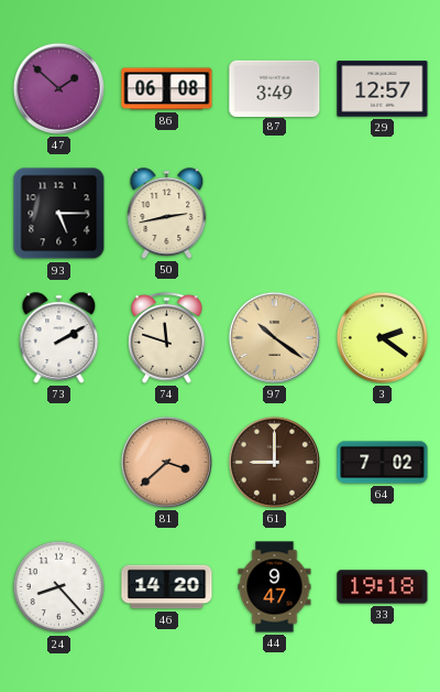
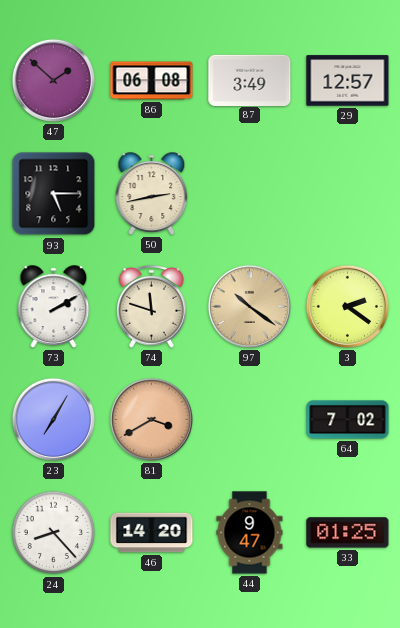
23: none -> 7:05 (53, 419)
81: 3:38 -> 3:40 (151, 419)
61: 9:00 -> none (274, 462)
33: 19:18 -> 01:25 (348, 533)
